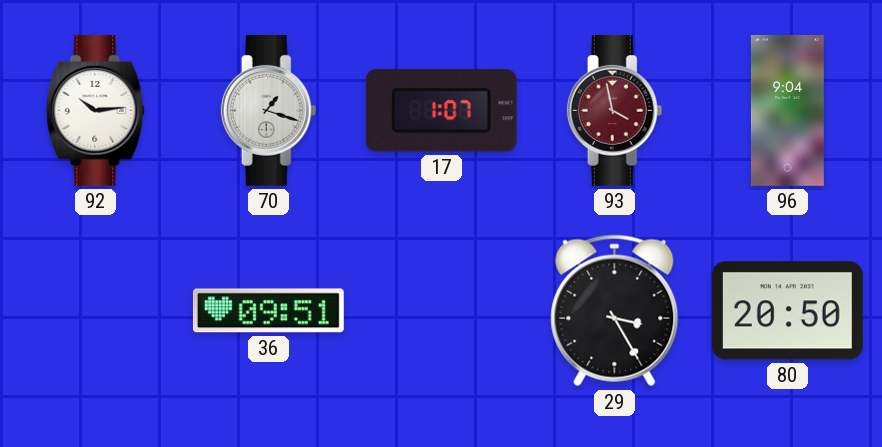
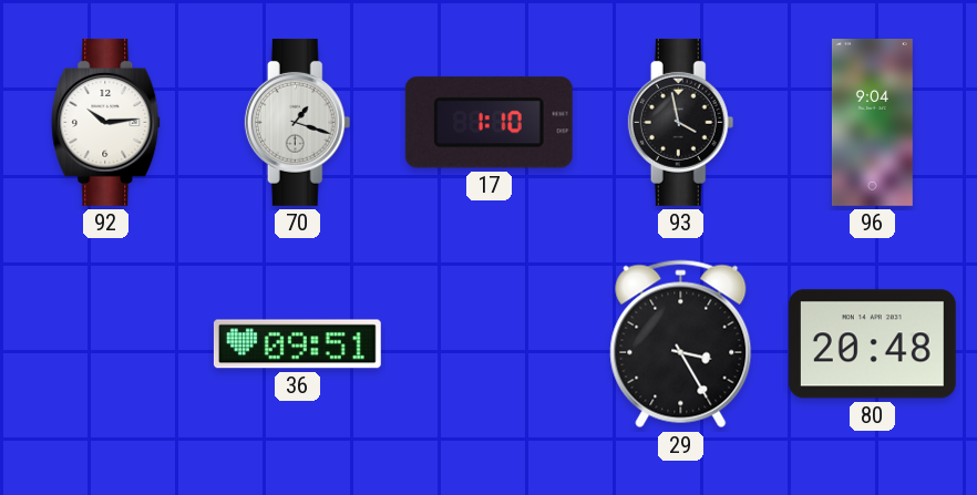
17: 1:07 -> 1:10 (488, 123)
93 dial: burgundy -> black (681, 122)
80: 20:50 -> 20:48 (872, 344)
